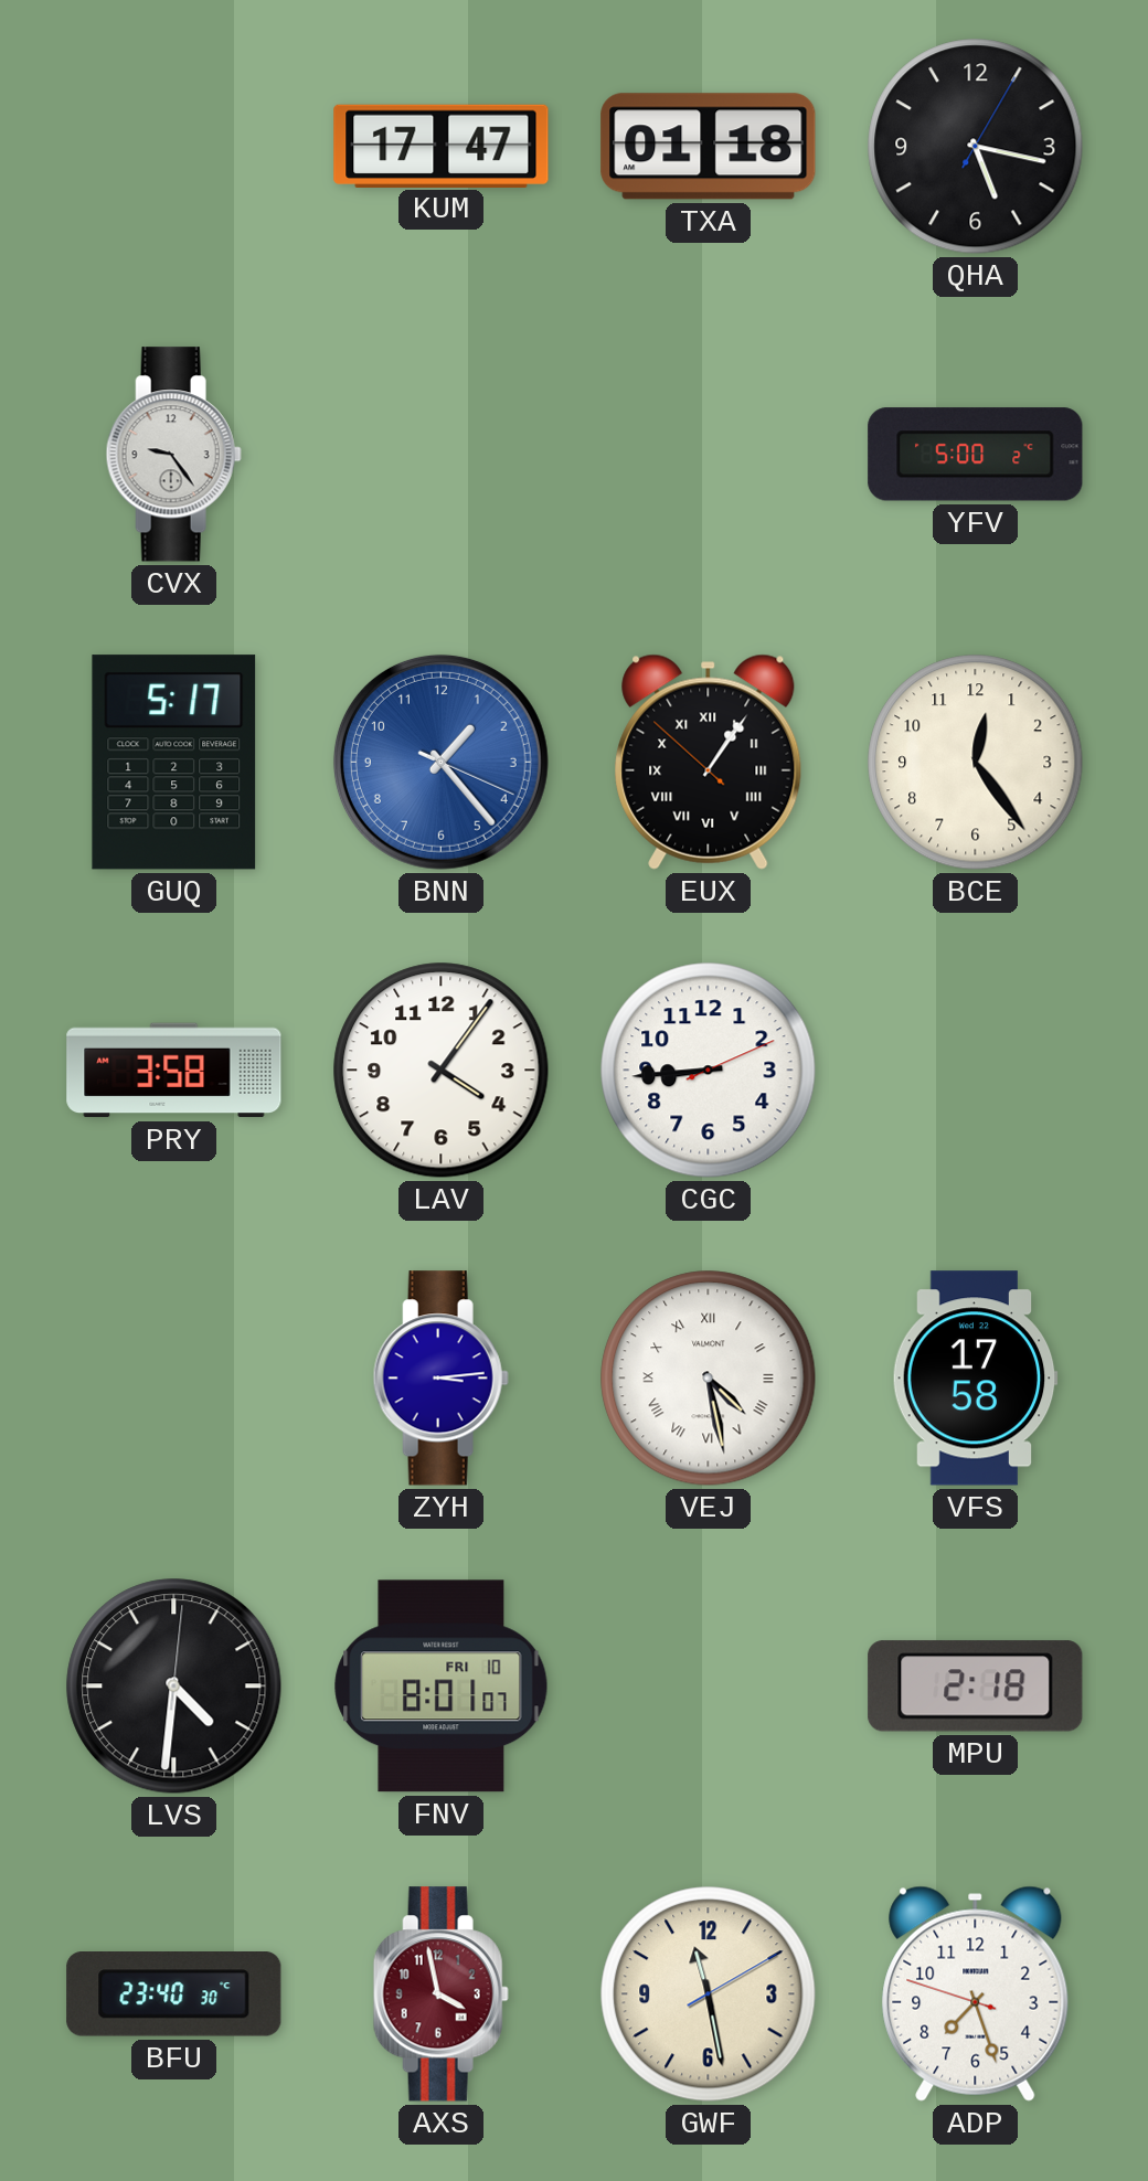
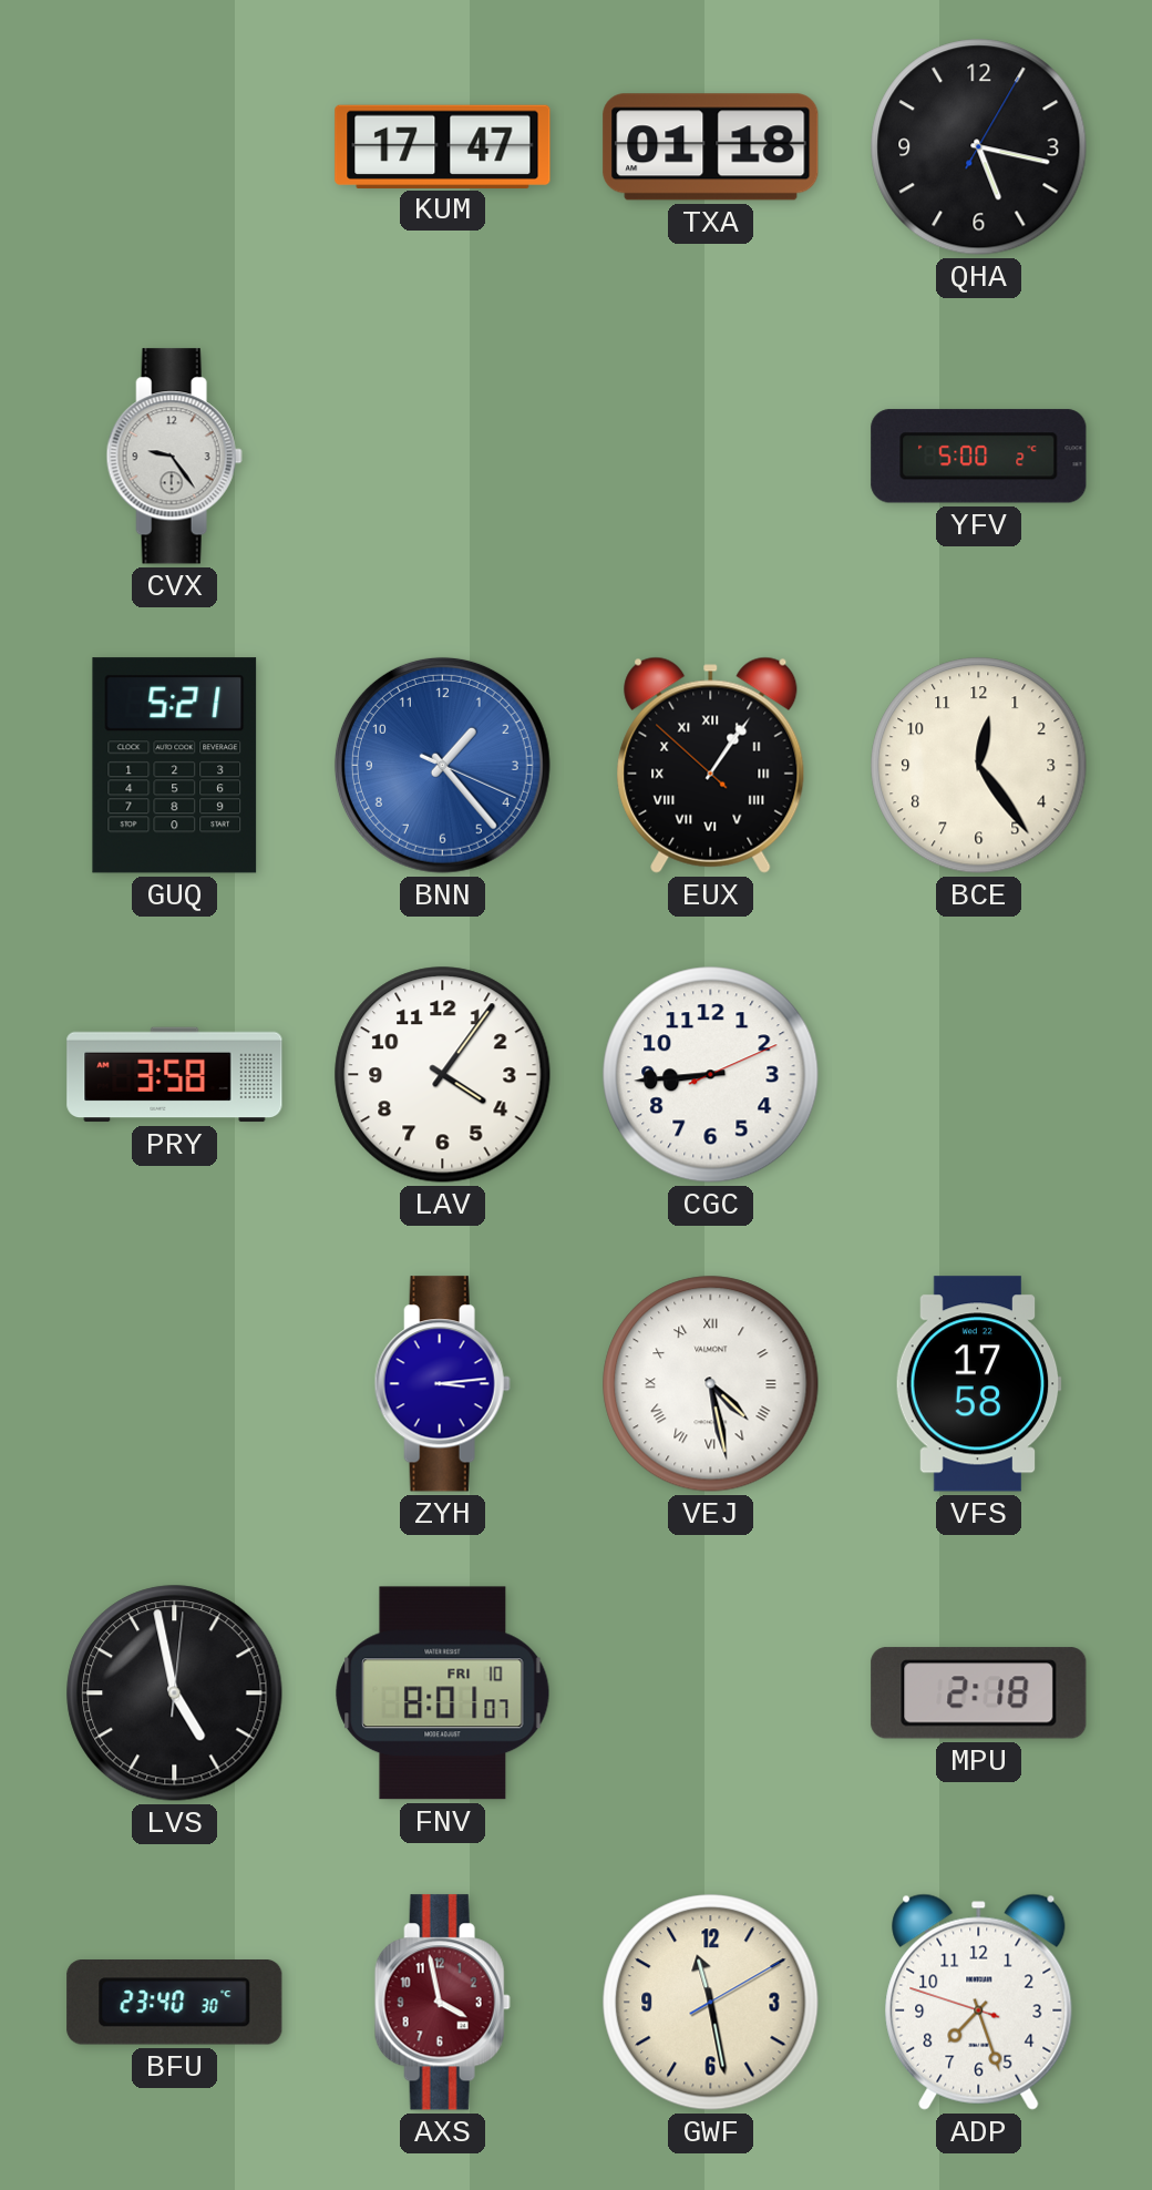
GUQ: 5:17 -> 5:21 (175, 766)
LVS: 4:31 -> 4:58 (175, 1693)
